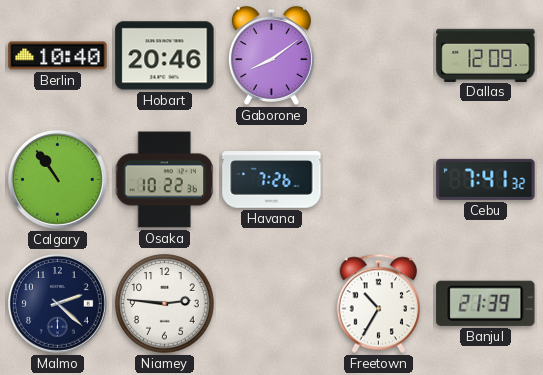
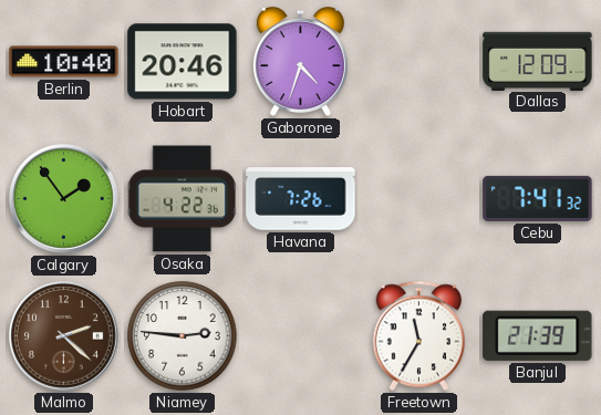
Gaborone: 8:09 -> 4:33 (300, 62)
Calgary: 10:54 -> 1:54 (64, 199)
Osaka: 10:22 -> 4:22 (183, 199)
Malmo dial: navy -> brown (64, 336)
Freetown: 10:35 -> 11:35 (419, 336)
